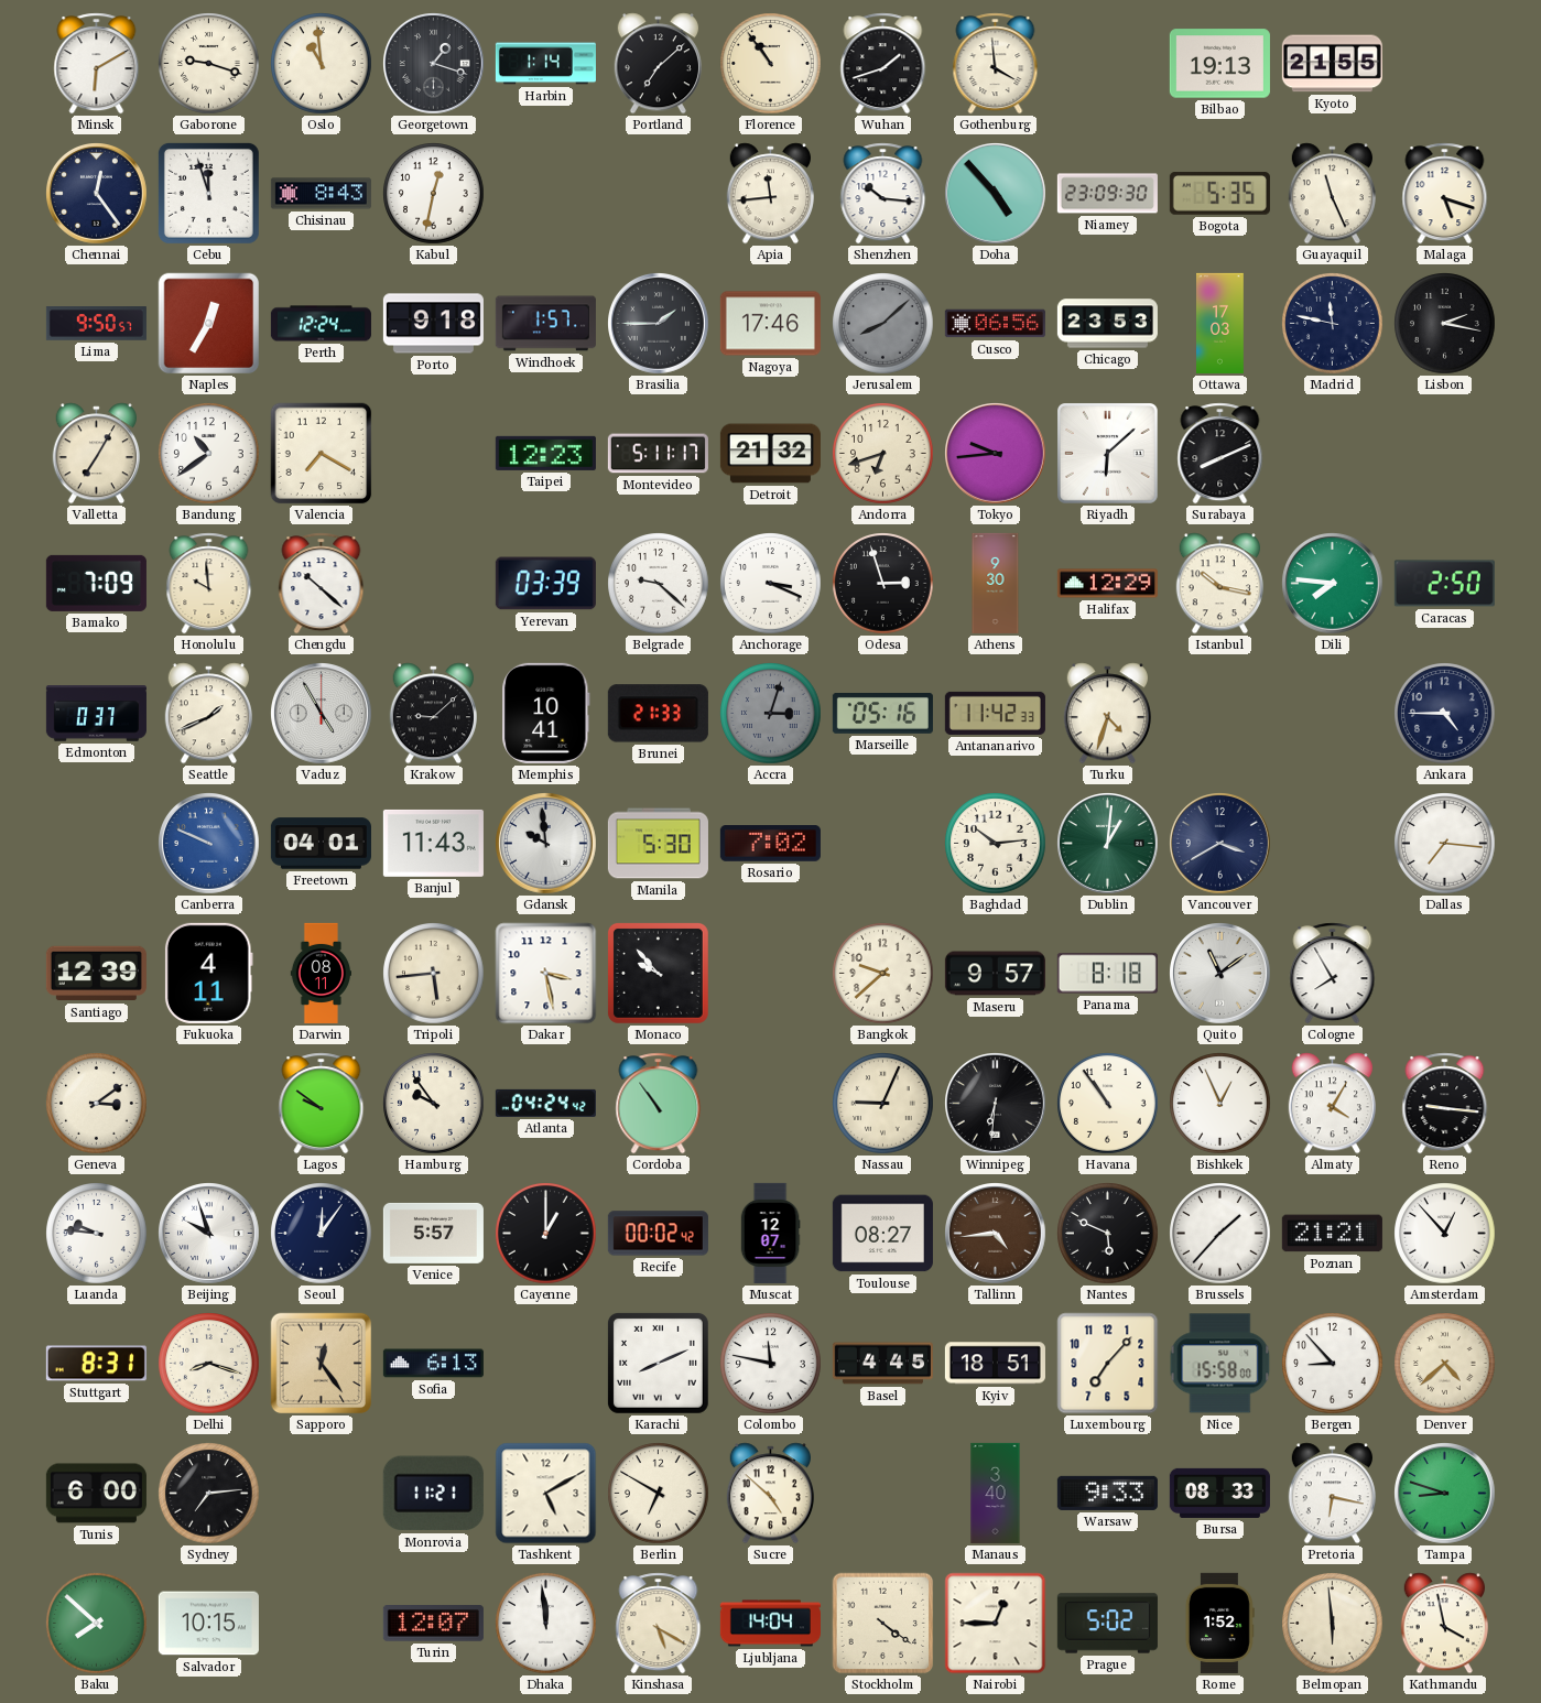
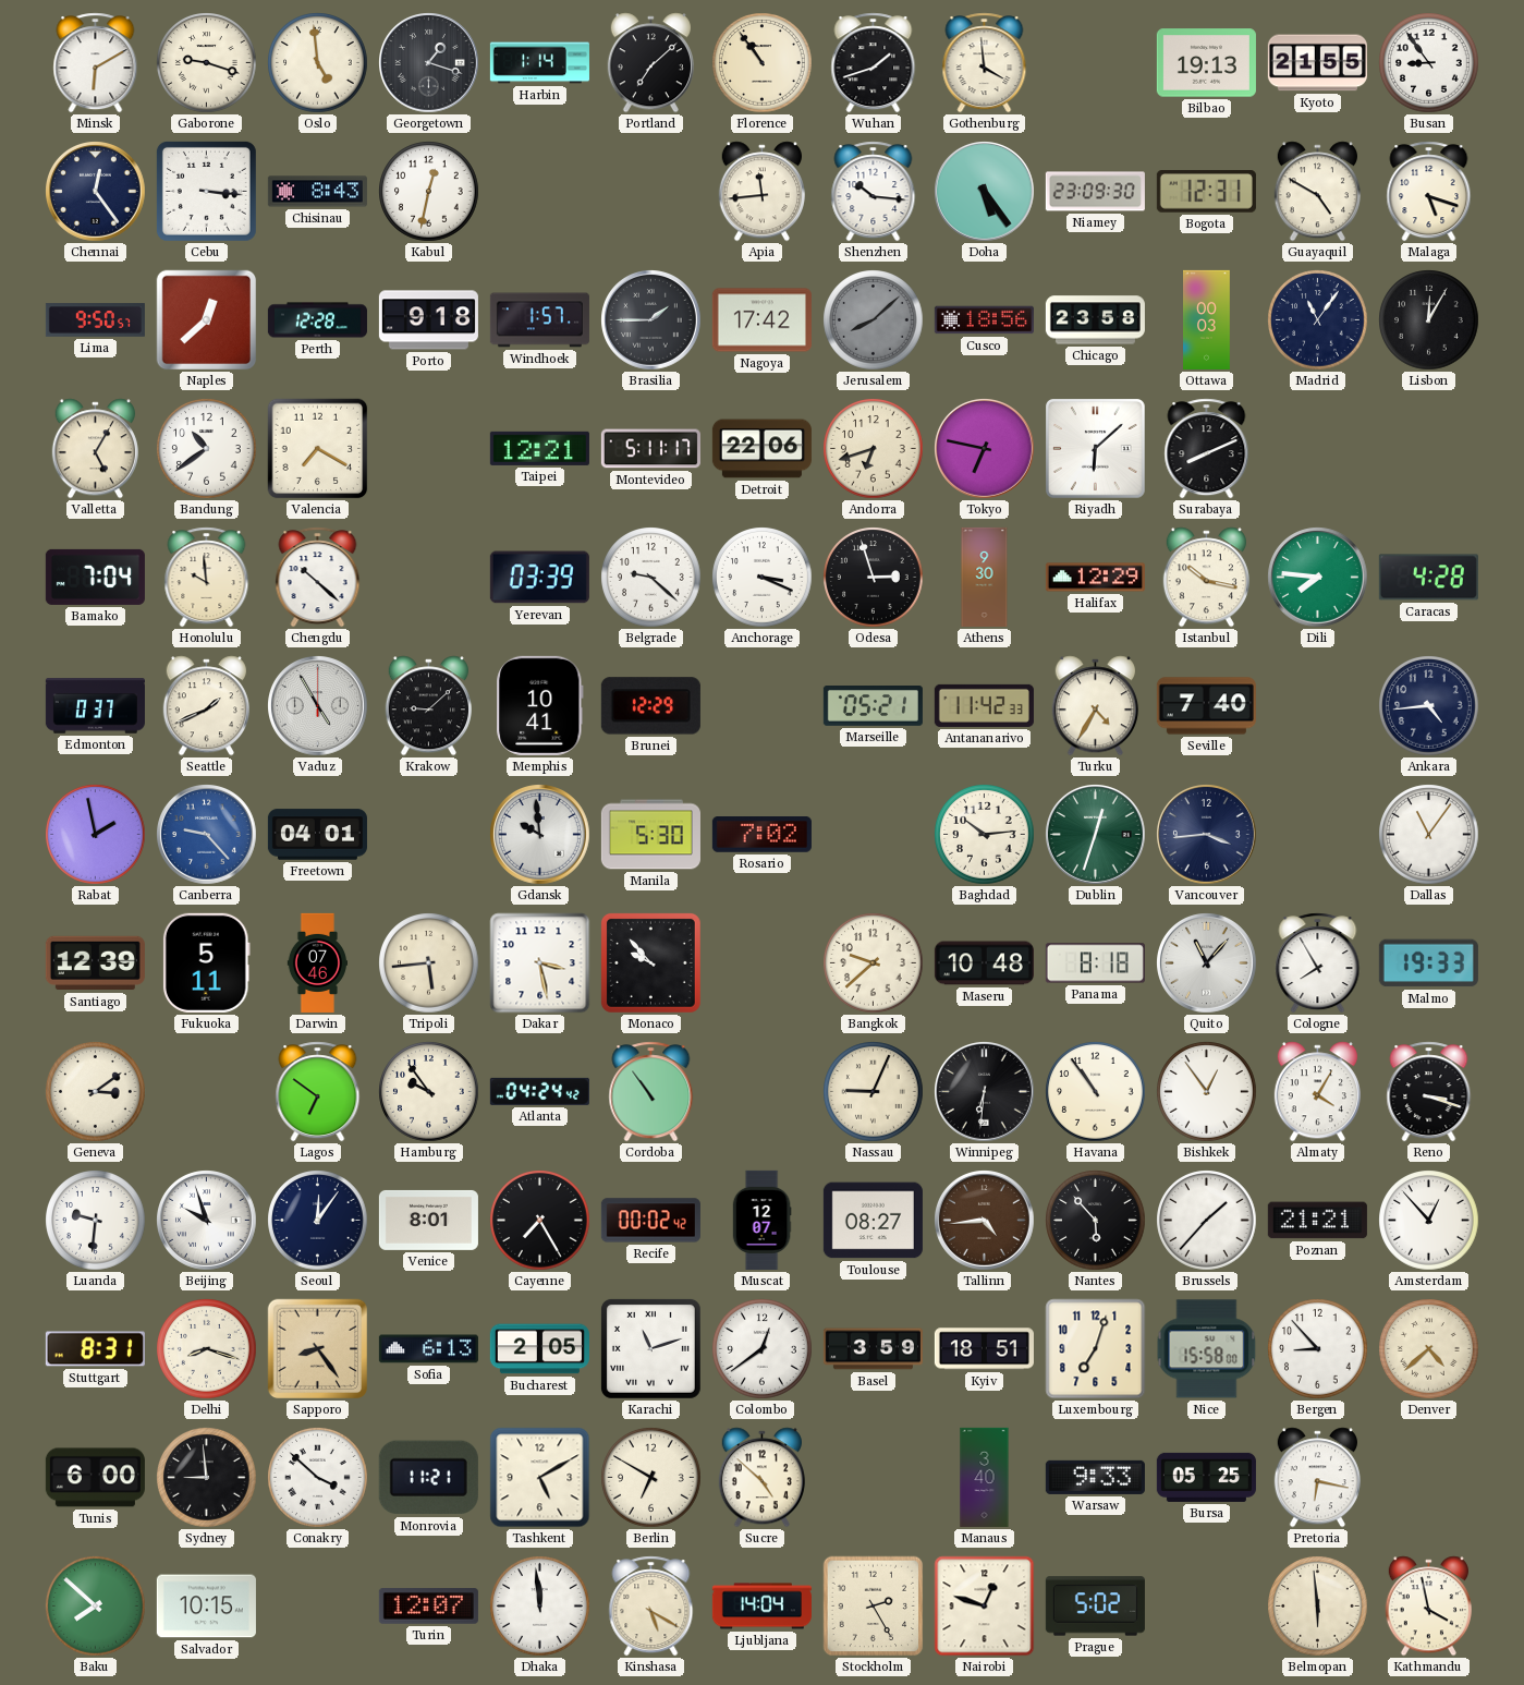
Oslo: 10:59 -> 4:59 (318, 63)
Busan: none -> 8:54 (1429, 63)
Cebu: 11:57 -> 3:16 (206, 191)
Doha: 4:53 -> 5:24 (985, 192)
Bogota: 5:35 -> 12:31 (1206, 192)
Guayaquil: 11:26 -> 4:50 (1317, 192)
Naples: 12:35 -> 12:38 (207, 320)
Perth: 12:24 -> 12:28 (317, 320)
Nagoya: 17:46 -> 17:42 (761, 320)
Cusco: 06:56 -> 18:56 (984, 320)
Chicago: 23:53 -> 23:58 (1095, 320)
Ottawa: 17:03 -> 00:03 (1207, 319)
Madrid: 11:47 -> 11:06 (1318, 320)
Lisbon: 2:17 -> 12:05 (1429, 320)
Valletta: 7:05 -> 5:05 (95, 449)
Taipei: 12:23 -> 12:21 (539, 448)
Detroit: 21:32 -> 22:06 (761, 449)
Tokyo: 9:44 -> 6:47 (985, 449)
Bamako: 7:09 -> 7:04 (95, 577)
Caracas: 2:50 -> 4:28 (1428, 578)
Brunei: 21:33 -> 12:29 (650, 706)
Accra: 3:03 -> none (771, 714)
Marseille: 05:16 -> 05:21 (873, 706)
Turku: 4:33 -> 4:35 (1095, 706)
Seville: none -> 7:40 (1206, 706)
Ankara: 4:45 -> 4:44 (1429, 706)
Rabat: none -> 1:58 (96, 835)
Canberra: 9:49 -> 9:23 (207, 835)
Banjul: 11:43 -> none (433, 843)
Dublin: 1:01 -> 12:33 (1096, 835)
Vancouver: 3:40 -> 3:44 (1207, 835)
Dallas: 7:16 -> 11:06 (1429, 835)
Fukuoka: 4:11 -> 5:11 (206, 962)
Darwin: 08:11 -> 07:46 (317, 962)
Maseru: 9:57 -> 10:48 (984, 963)
Quito: 11:09 -> 11:07 (1207, 963)
Malmo: none -> 19:33 (1428, 963)
Lagos: 9:51 -> 6:51 (318, 1092)
Bishkek: 12:56 -> 12:54 (1207, 1092)
Reno: 9:16 -> 3:18 (1429, 1092)
Luanda: 9:46 -> 9:31 (96, 1221)
Venice: 5:57 -> 8:01 (428, 1220)
Cayenne: 1:00 -> 7:25 (540, 1221)
Nantes: 5:49 -> 5:53 (1096, 1221)
Sapporo: 12:24 -> 8:24 (318, 1349)
Bucharest: none -> 2:05 (539, 1349)
Karachi: 8:11 -> 11:12 (650, 1348)
Colombo: 11:47 -> 12:39 (763, 1349)
Basel: 4:45 -> 3:59 (873, 1349)
Luxembourg: 7:07 -> 7:03 (1096, 1349)
Sydney: 7:14 -> 8:59 (207, 1478)
Conakry: none -> 3:52 (318, 1478)
Bursa: 08:33 -> 05:25 (1206, 1477)
Tampa: 8:48 -> none (1445, 1494)
Stockholm: 4:21 -> 2:25 (874, 1607)
Nairobi: 12:45 -> 12:48 (985, 1607)
Rome: 1:52 -> none (1219, 1623)
